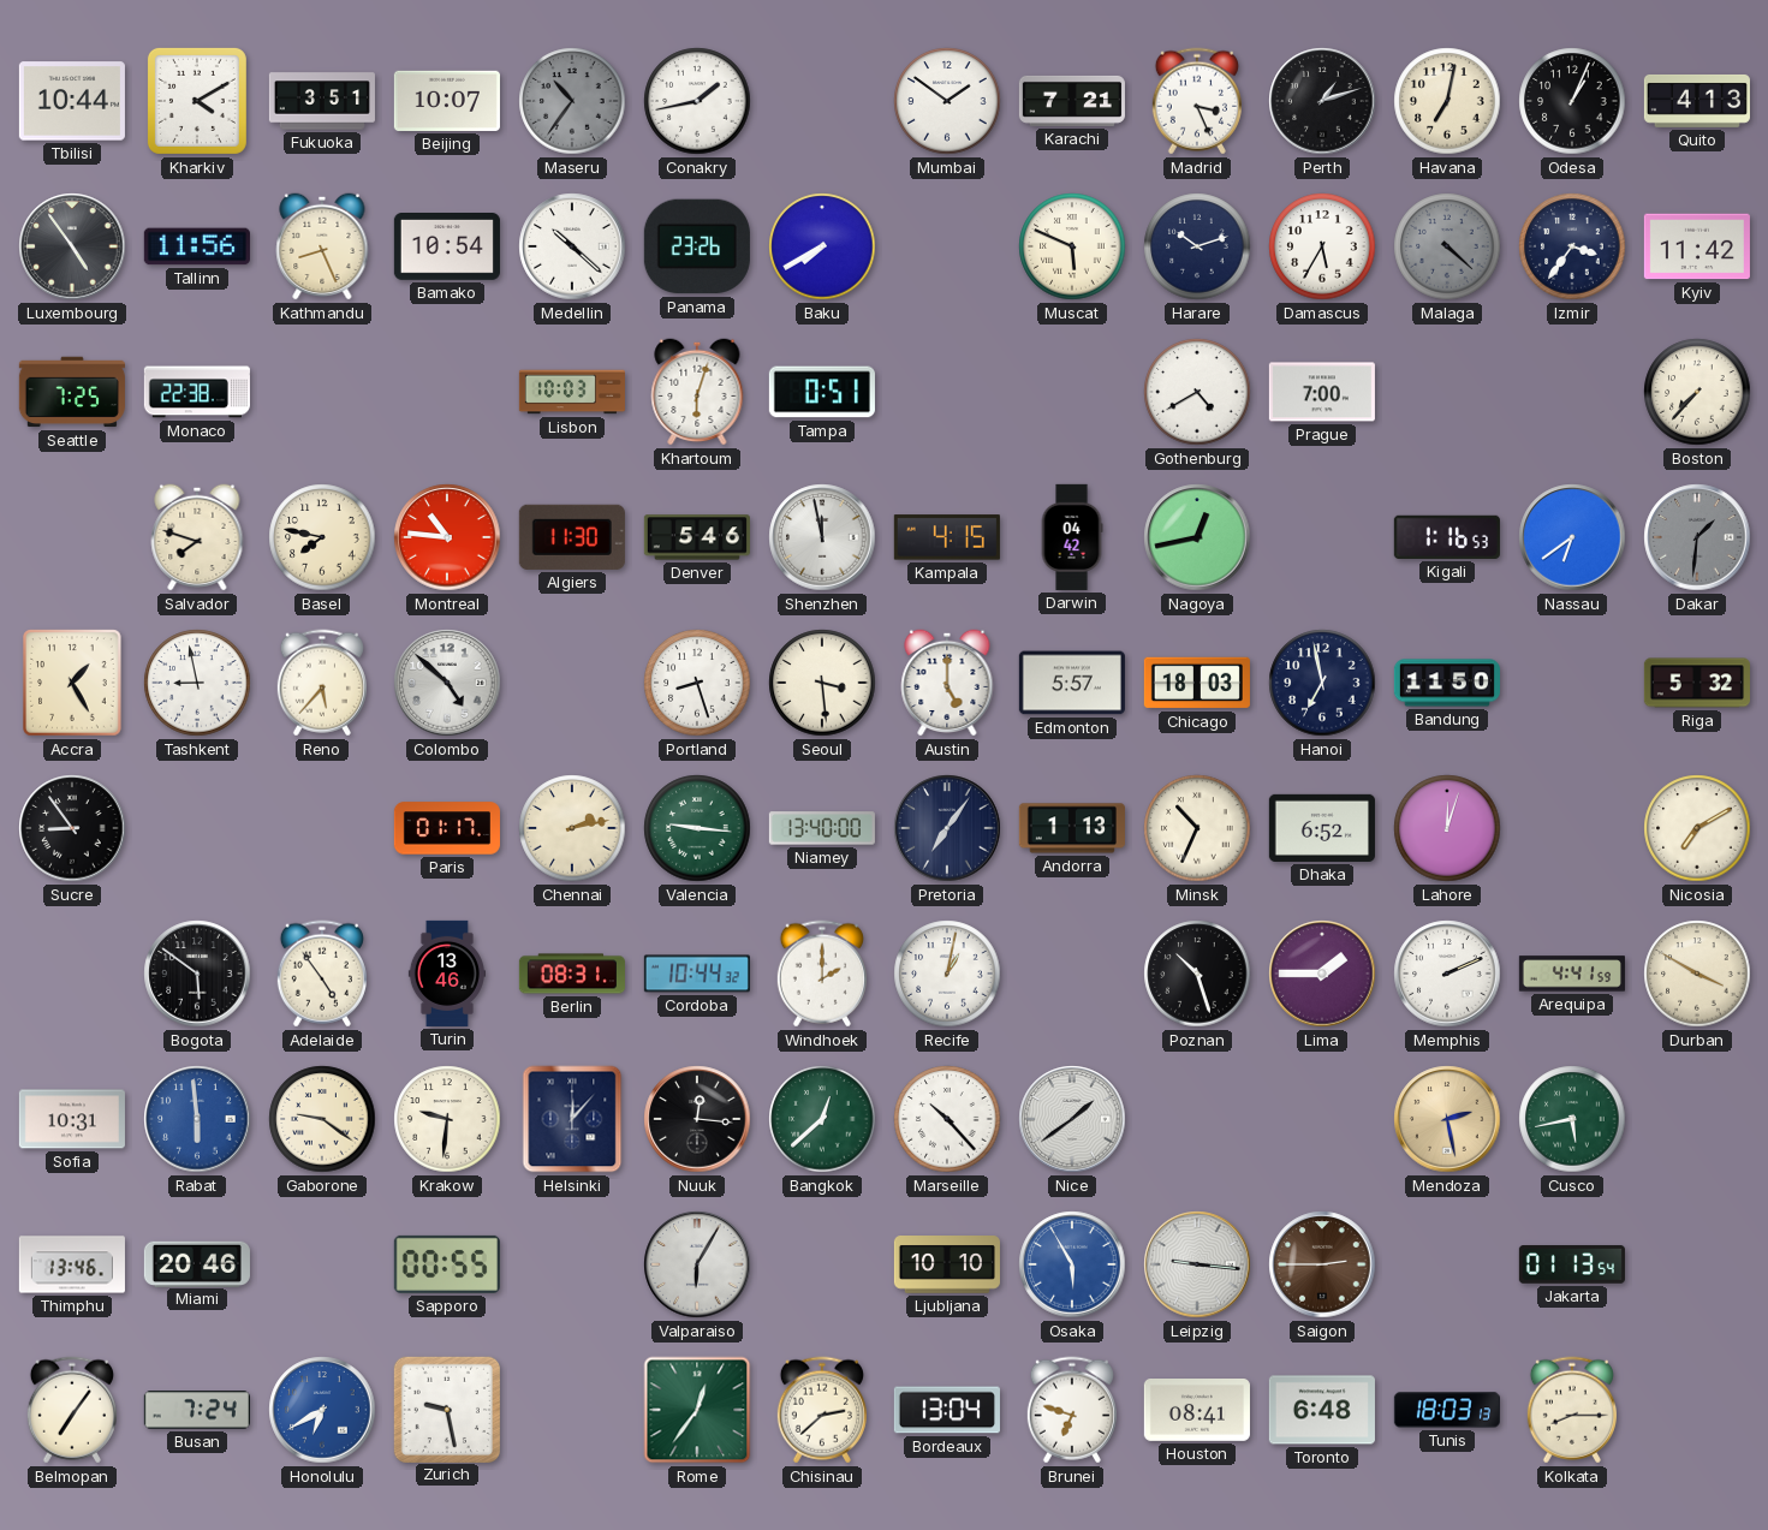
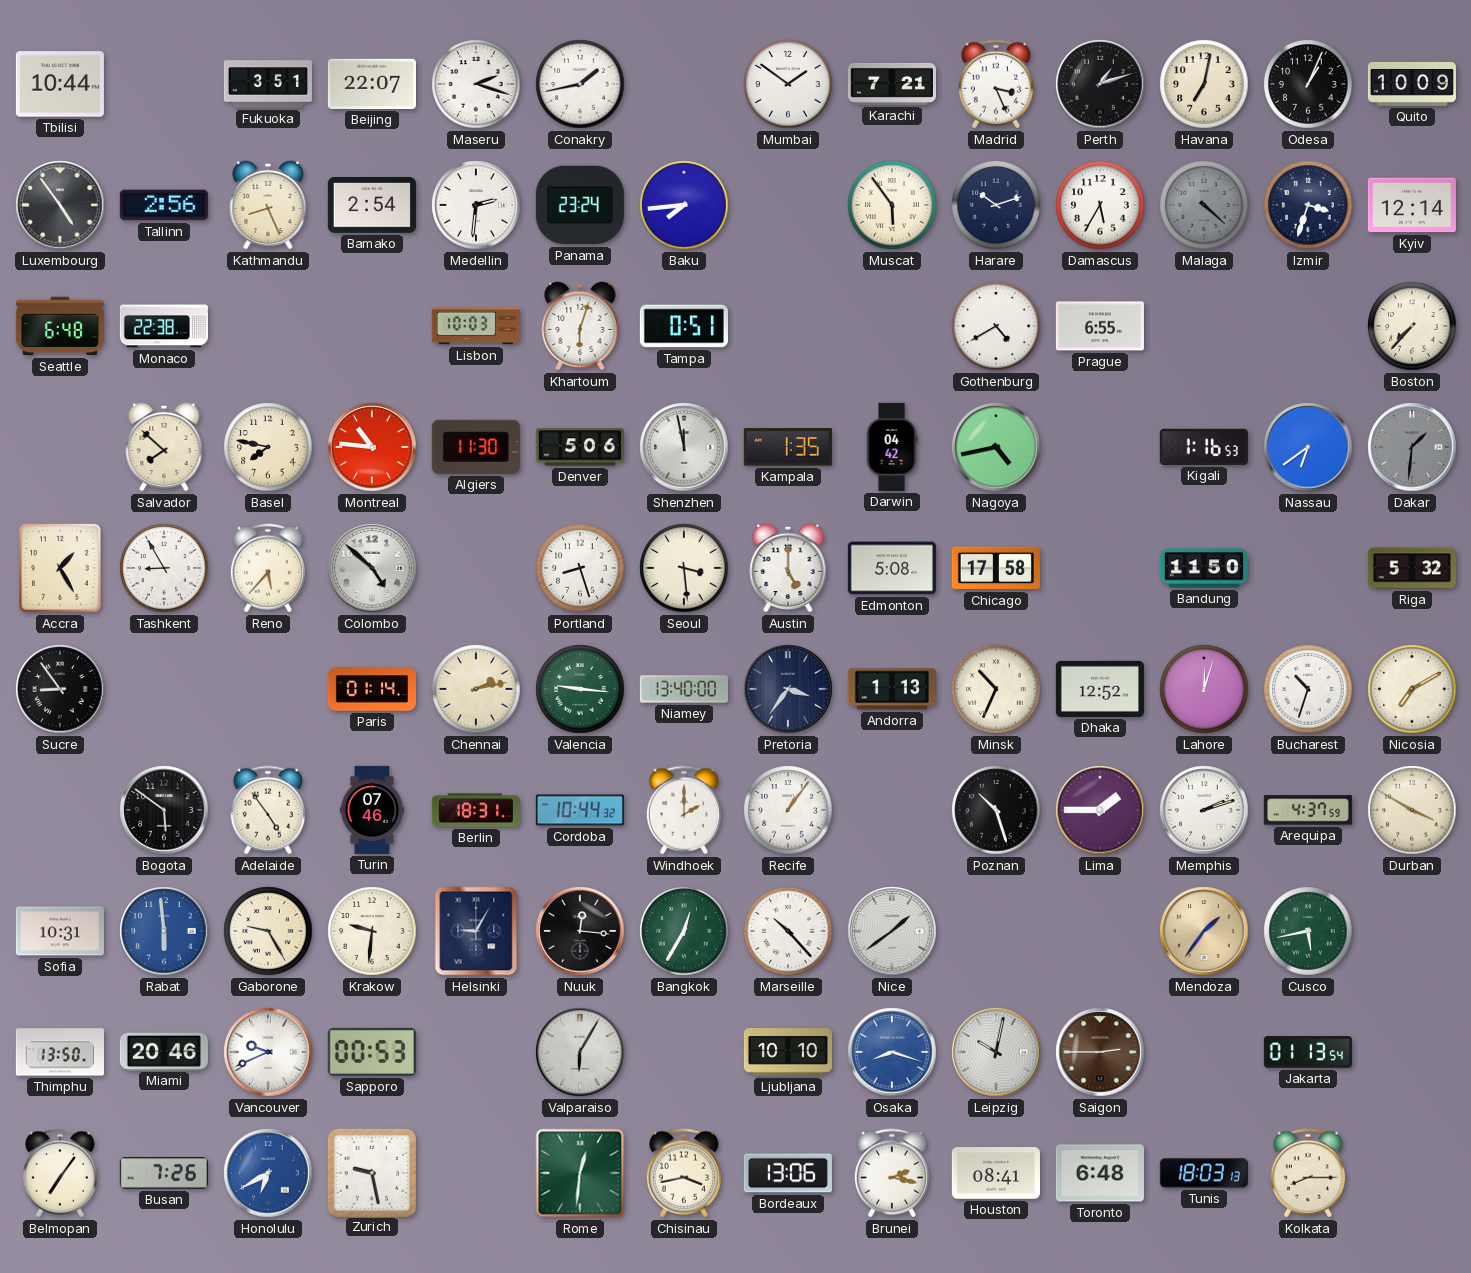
Kharkiv: 4:10 -> none (197, 101)
Beijing: 10:07 -> 22:07 (372, 84)
Maseru: 10:36 -> 2:18 (476, 84)
Maseru dial: grey -> white (476, 84)
Quito: 4:13 -> 10:09 (1412, 84)
Tallinn: 11:56 -> 2:56 (164, 205)
Bamako: 10:54 -> 2:54 (372, 206)
Medellin: 10:22 -> 2:31 (476, 205)
Panama: 23:26 -> 23:24 (580, 205)
Baku: 7:40 -> 7:44 (684, 205)
Muscat: 5:49 -> 5:54 (892, 205)
Izmir: 3:36 -> 3:33 (1308, 205)
Kyiv: 11:42 -> 12:14 (1412, 205)
Seattle: 7:25 -> 6:48 (60, 326)
Prague: 7:00 -> 6:55 (1100, 326)
Salvador: 7:48 -> 7:52 (164, 447)
Denver: 5:46 -> 5:06 (580, 447)
Kampala: 4:15 -> 1:35 (788, 447)
Nagoya: 12:43 -> 4:43 (996, 447)
Tashkent: 8:58 -> 8:55 (164, 568)
Edmonton: 5:57 -> 5:08 (892, 568)
Chicago: 18:03 -> 17:58 (996, 568)
Hanoi: 6:58 -> none (1322, 683)
Paris: 01:17 -> 01:14 (372, 689)
Pretoria: 7:06 -> 3:36 (788, 689)
Dhaka: 6:52 -> 12:52 (1100, 689)
Bucharest: none -> 10:33 (1308, 689)
Turin: 13:46 -> 07:46 (372, 810)
Berlin: 08:31 -> 18:31 (476, 810)
Recife: 1:02 -> 1:06 (788, 810)
Memphis: 2:11 -> 2:12 (1204, 810)
Arequipa: 4:41 -> 4:37 (1308, 810)
Gaborone: 9:21 -> 9:25 (268, 931)
Helsinki: 12:07 -> 9:05 (476, 931)
Bangkok: 12:38 -> 12:35 (684, 931)
Mendoza: 2:28 -> 1:36 (1204, 931)
Thimphu: 13:46 -> 13:50 (60, 1052)
Vancouver: none -> 9:41 (268, 1052)
Sapporo: 00:55 -> 00:53 (372, 1052)
Osaka: 5:55 -> 8:18 (892, 1052)
Leipzig: 9:16 -> 10:02 (996, 1052)
Busan: 7:24 -> 7:26 (164, 1173)
Rome: 12:36 -> 12:31 (580, 1173)
Chisinau: 2:38 -> 3:43 (684, 1173)
Bordeaux: 13:04 -> 13:06 (788, 1173)
Brunei: 6:48 -> 2:17 (892, 1173)
